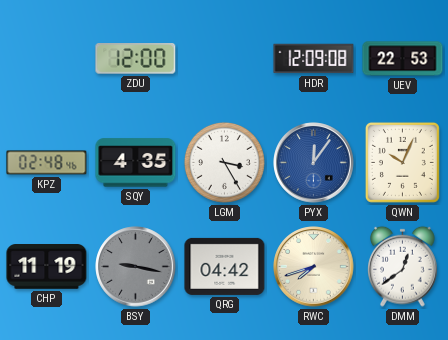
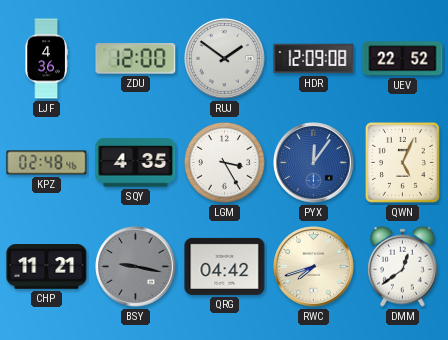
LJF: none -> 4:36 (46, 59)
RUJ: none -> 1:51 (225, 59)
UEV: 22:53 -> 22:52 (403, 59)
QWN: 10:04 -> 5:04 (402, 162)
CHP: 11:19 -> 11:21 (47, 267)
